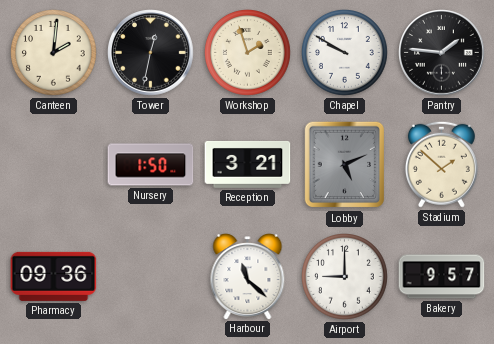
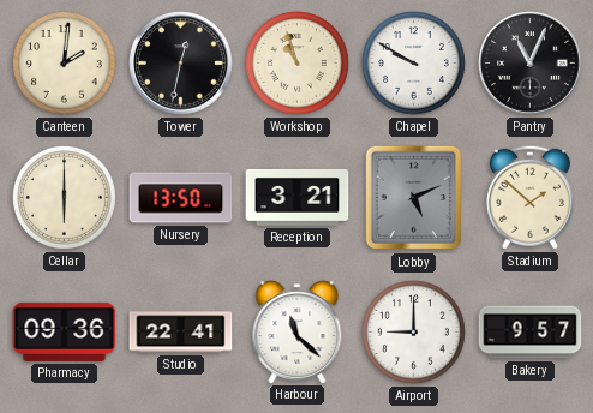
Workshop: 1:57 -> 10:57 (298, 64)
Pantry: 1:46 -> 11:04 (531, 64)
Cellar: none -> 6:00 (65, 198)
Nursery: 1:50 -> 13:50 (181, 198)
Studio: none -> 22:41 (181, 333)
